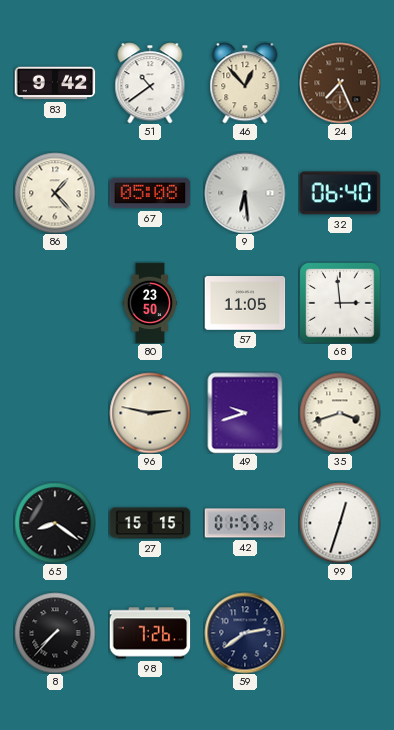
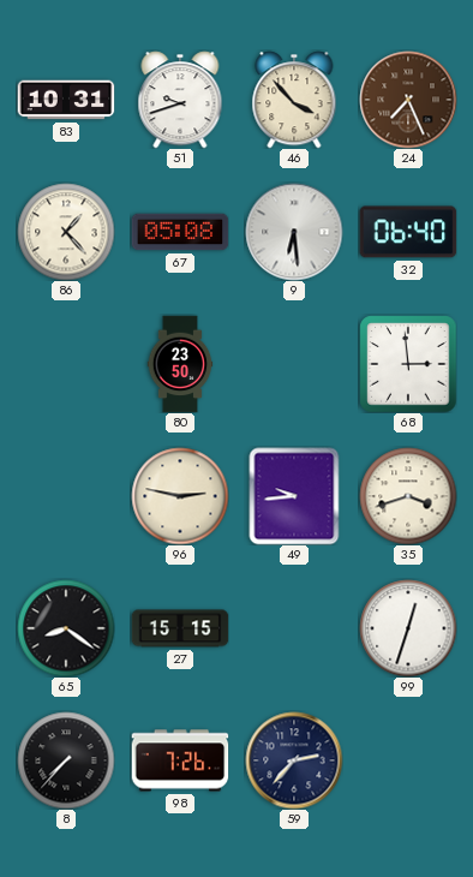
83: 9:42 -> 10:31 (66, 100)
51: 10:39 -> 9:42 (180, 100)
46: 12:53 -> 3:53 (294, 100)
57: 11:05 -> none (245, 304)
49: 9:42 -> 9:44 (294, 496)
42: 01:55 -> none (245, 523)
59: 2:39 -> 2:37 (294, 760)
